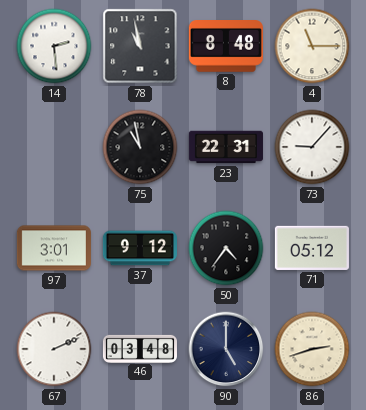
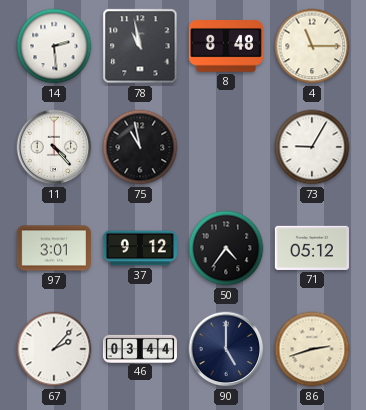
11: none -> 4:23 (54, 147)
23: 22:31 -> none (226, 147)
73: 9:07 -> 9:05 (312, 147)
67: 2:11 -> 2:07 (54, 349)
46: 03:48 -> 03:44 (140, 348)
